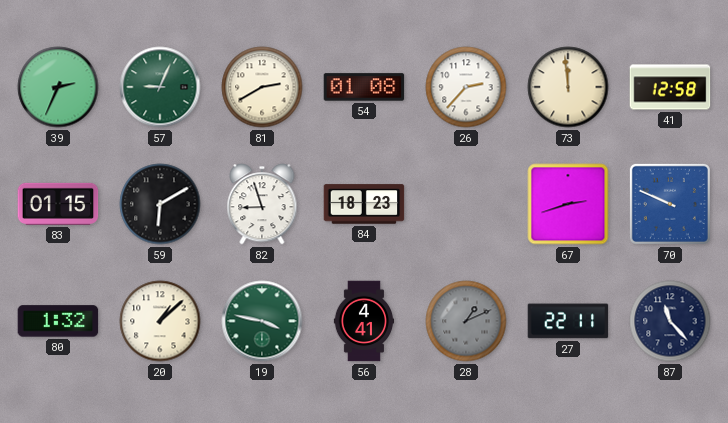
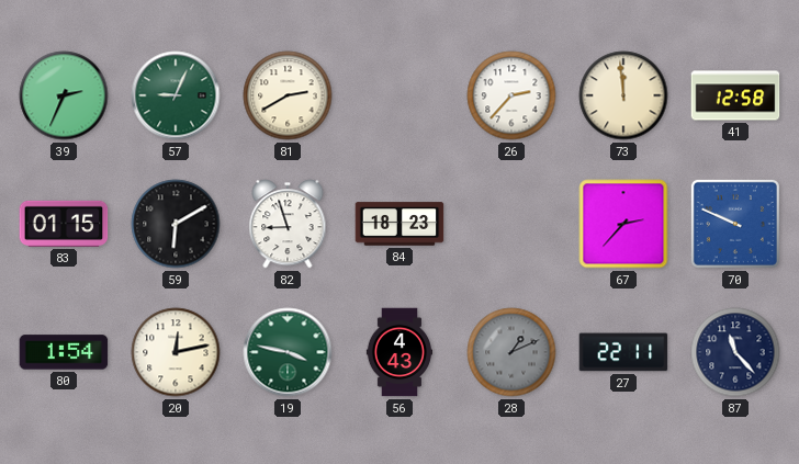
54: 01:08 -> none (364, 87)
67: 2:42 -> 2:37 (623, 224)
80: 1:32 -> 1:54 (64, 352)
20: 1:08 -> 12:13 (176, 352)
56: 4:41 -> 4:43 (400, 352)
